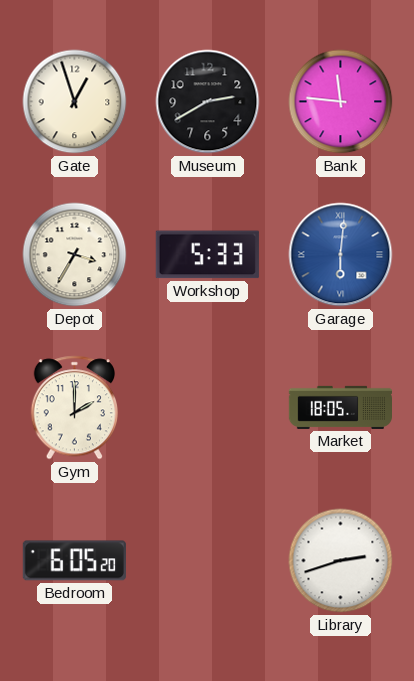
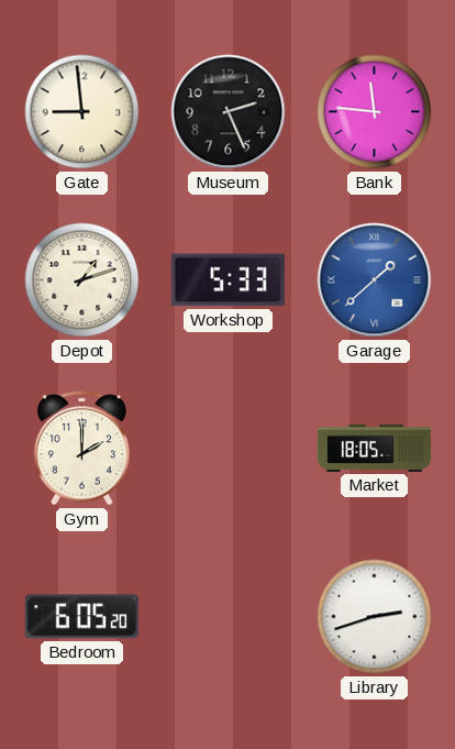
Gate: 12:57 -> 8:59 (82, 112)
Museum: 2:40 -> 2:26 (229, 112)
Depot: 3:35 -> 1:12 (82, 280)
Garage: 6:01 -> 1:38 (375, 280)
